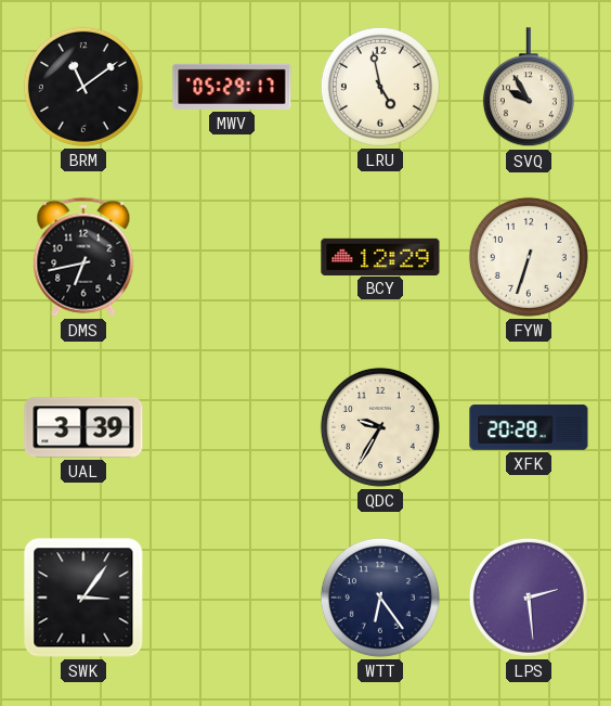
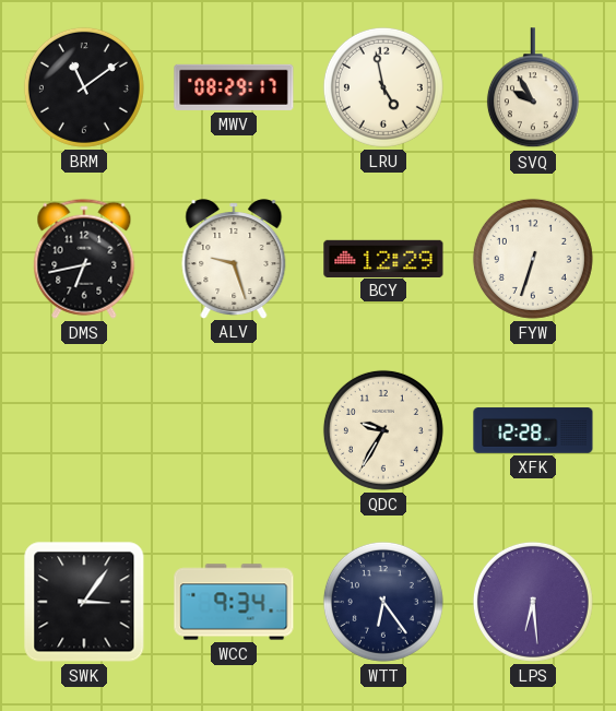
MWV: 05:29 -> 08:29 (234, 87)
ALV: none -> 9:27 (234, 259)
UAL: 3:39 -> none (83, 427)
XFK: 20:28 -> 12:28 (533, 430)
WCC: none -> 9:34 (234, 602)
LPS: 2:29 -> 6:29 (533, 602)
